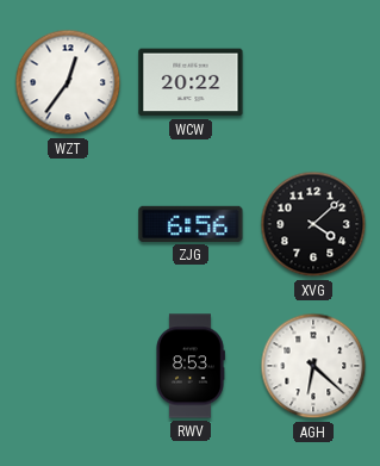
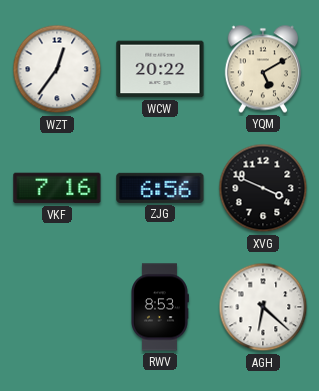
YQM: none -> 5:10 (263, 69)
VKF: none -> 7:16 (57, 188)
XVG: 4:08 -> 3:49 (263, 188)
